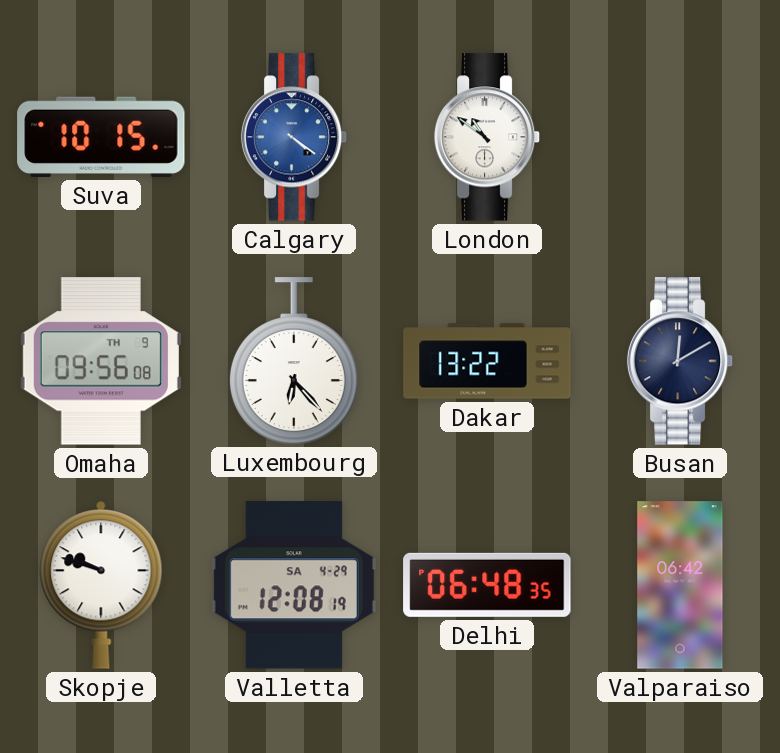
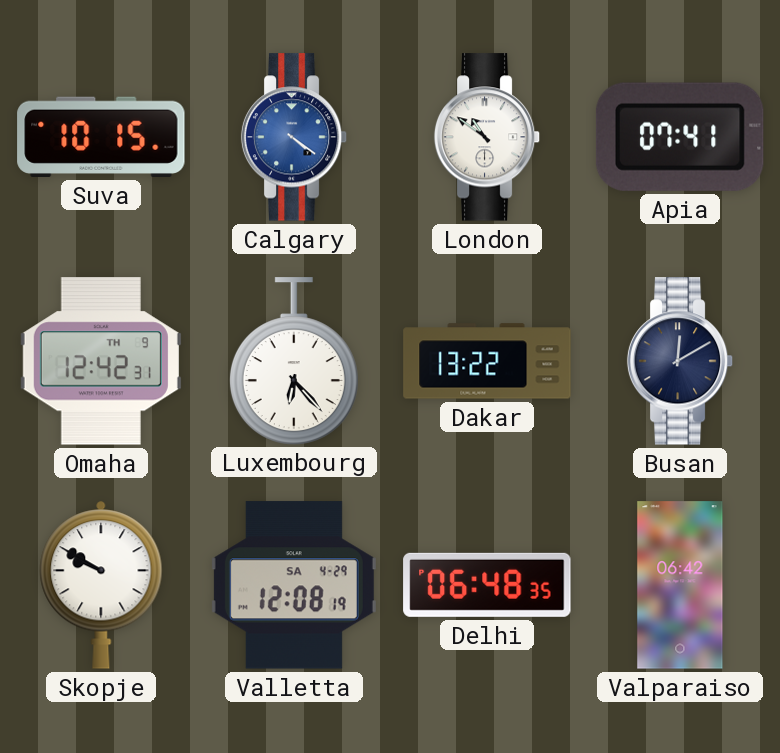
Apia: none -> 07:41 (680, 137)
Omaha: 09:56 -> 12:42 (101, 361)
Skopje: 9:48 -> 9:50 (101, 585)
